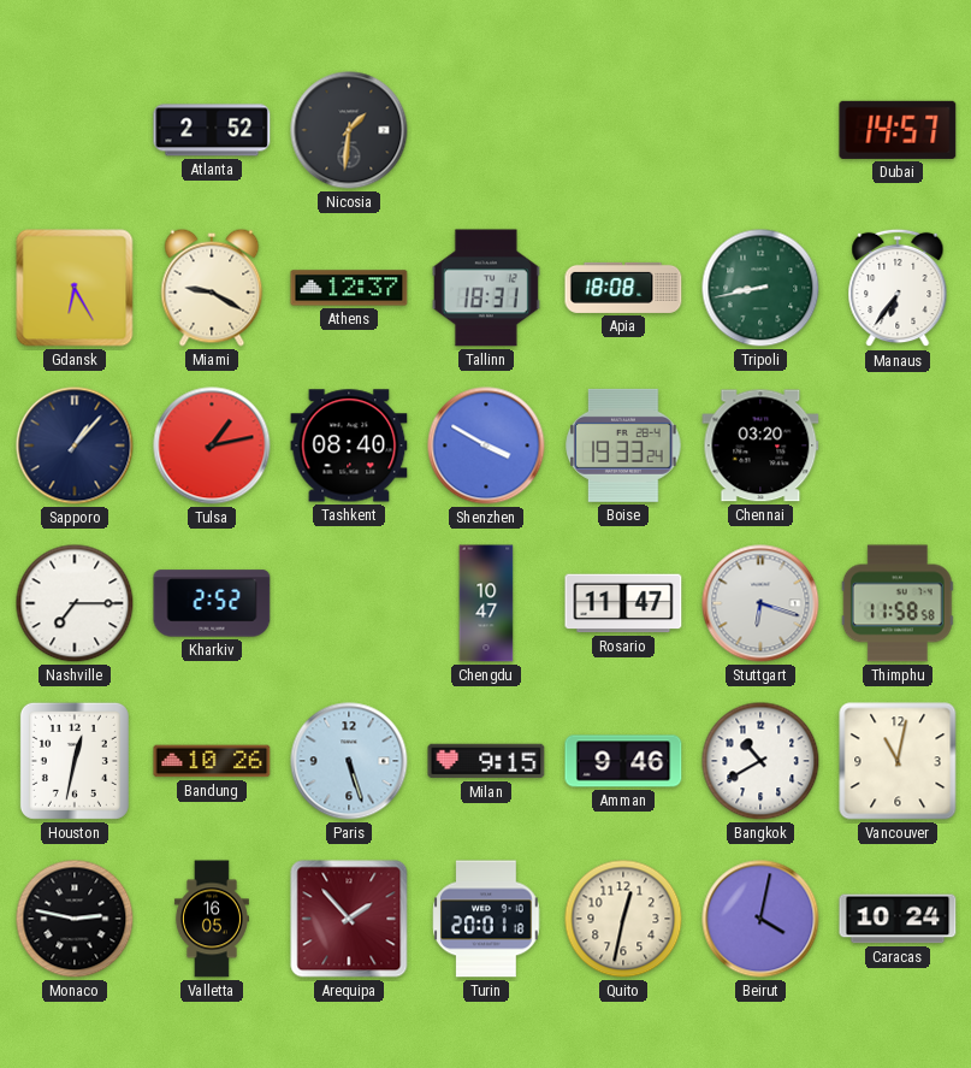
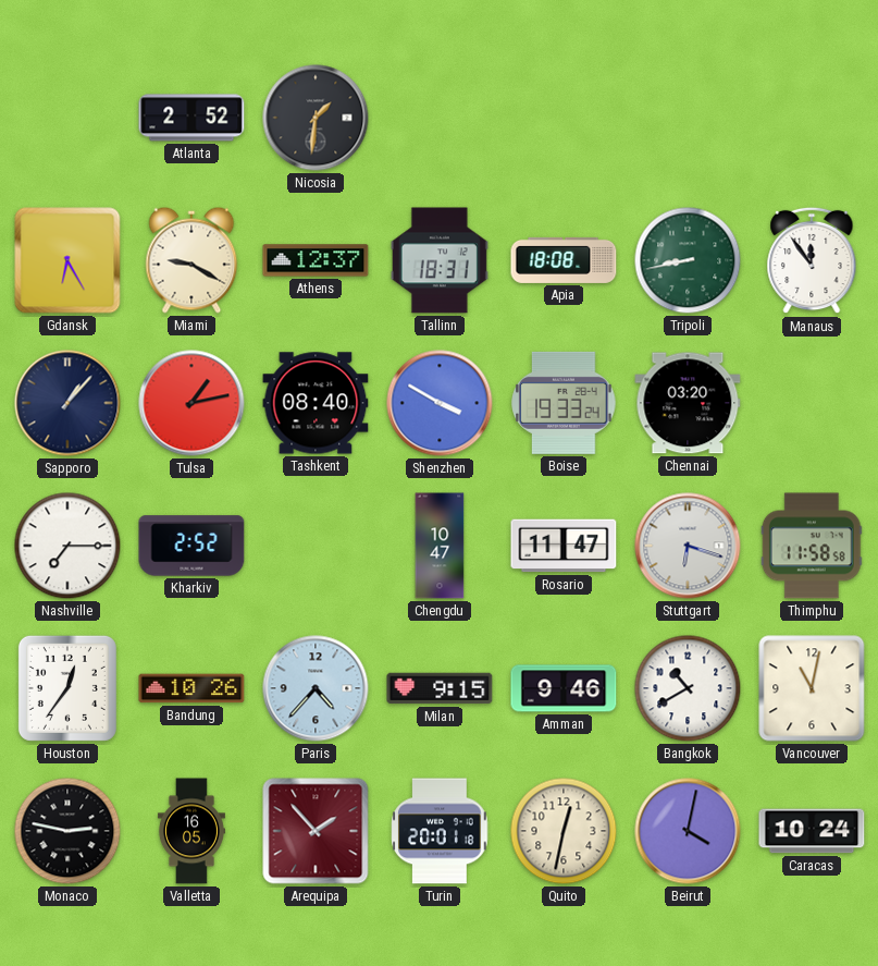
Dubai: 14:57 -> none (898, 130)
Manaus: 6:36 -> 11:54 (812, 260)
Houston: 12:32 -> 12:36 (67, 688)
Paris: 5:27 -> 4:37 (316, 688)
